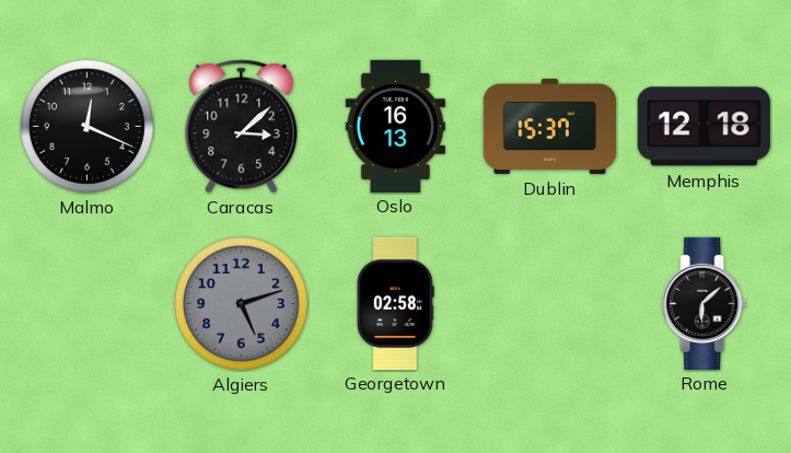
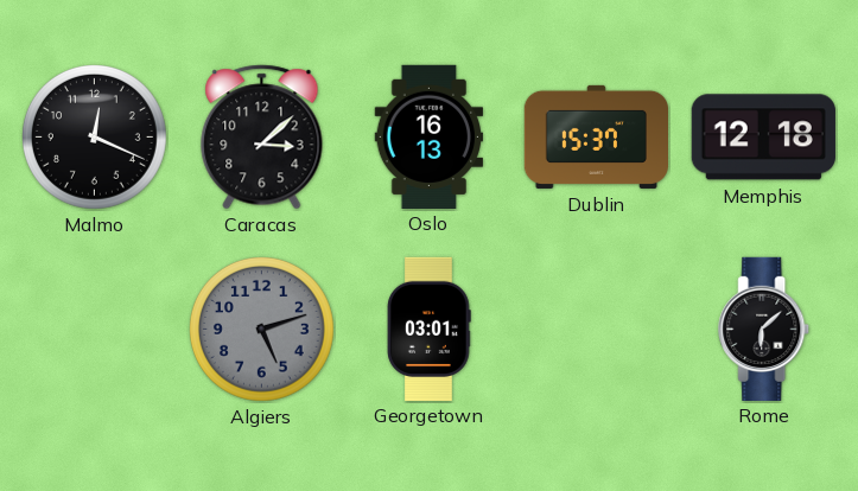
Georgetown: 02:58 -> 03:01 (428, 329)
